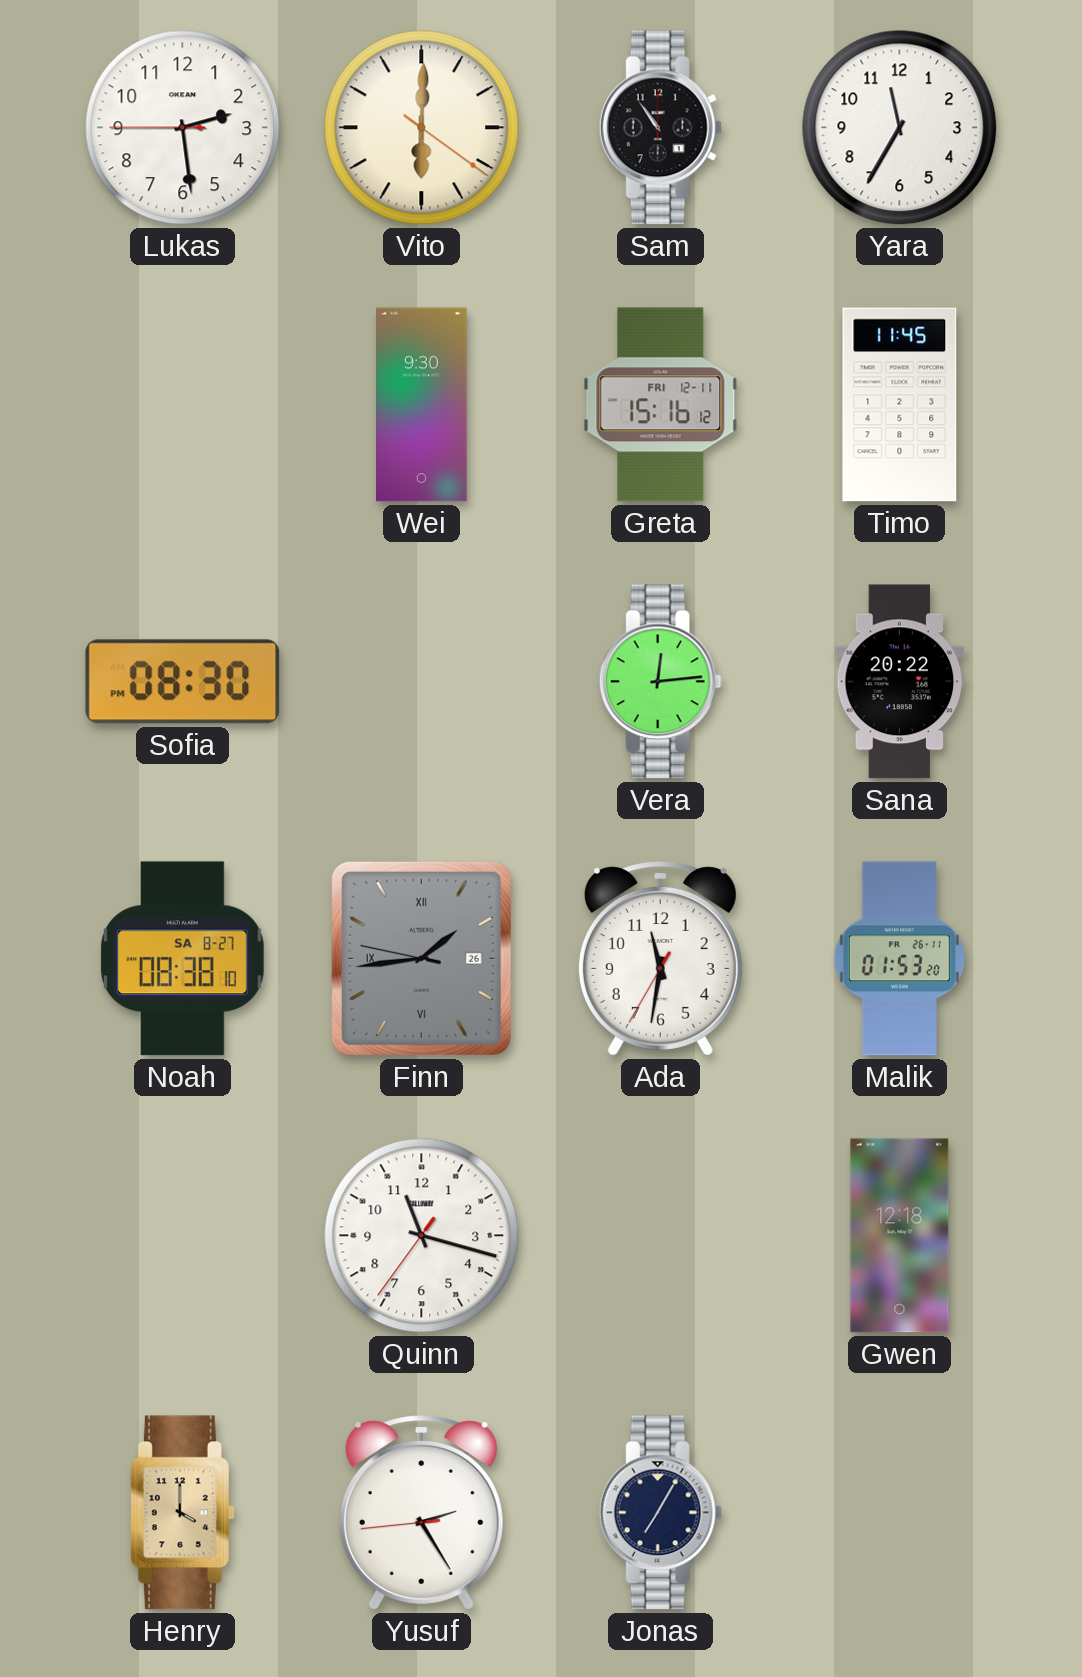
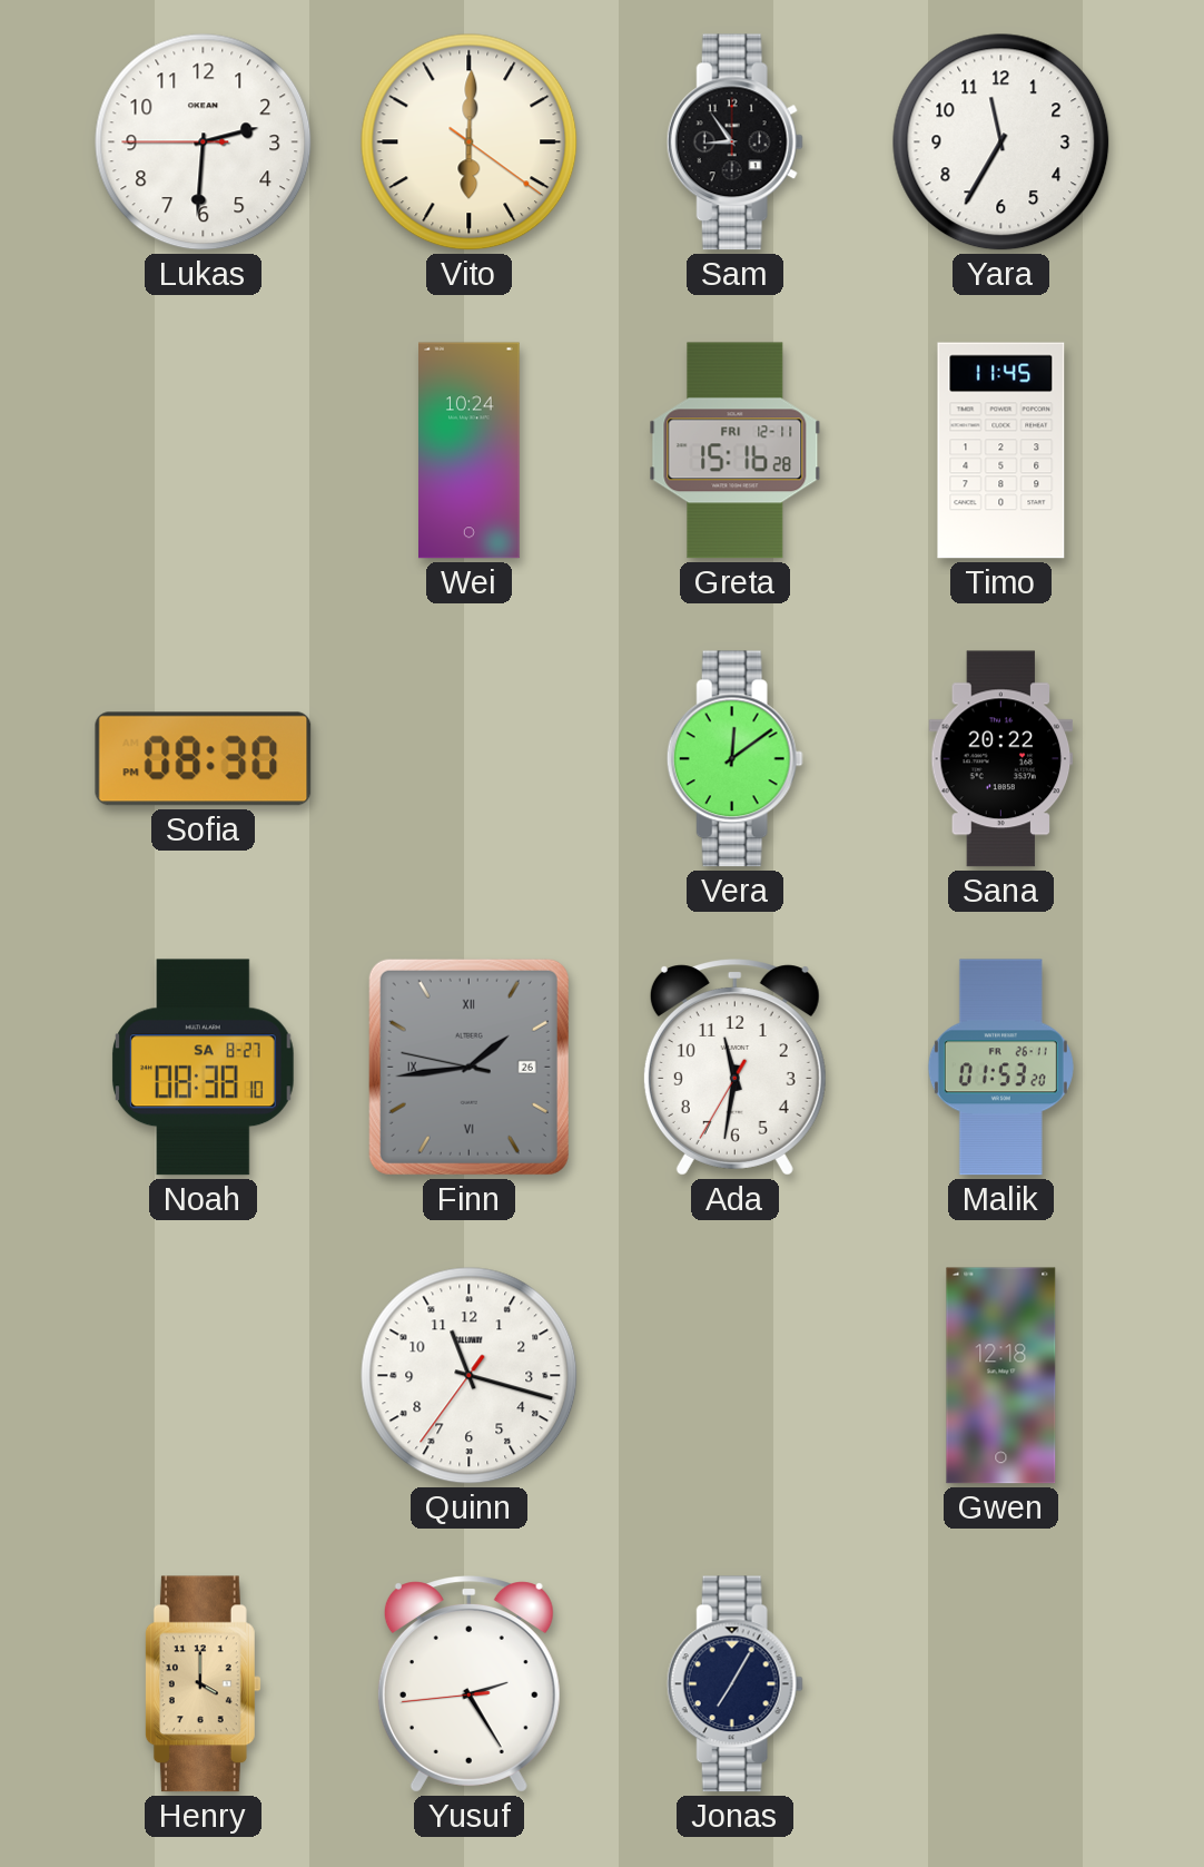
Lukas: 2:28 -> 2:30 (204, 143)
Sam: 10:54 -> 8:54 (734, 143)
Wei: 9:30 -> 10:24 (470, 451)
Greta: 15:16:12 -> 15:16:28 (736, 451)
Vera: 12:14 -> 12:09 (734, 759)
